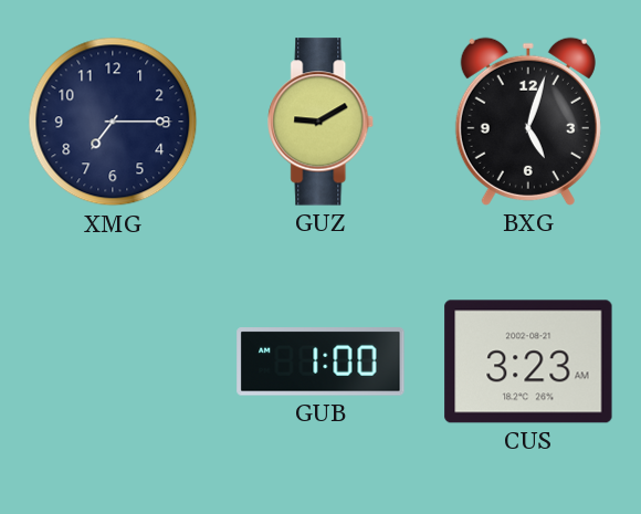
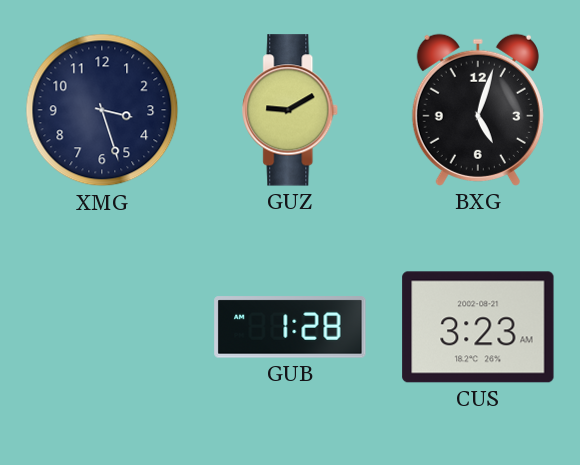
XMG: 7:15 -> 3:27 (102, 110)
GUB: 1:00 -> 1:28 (290, 327)
